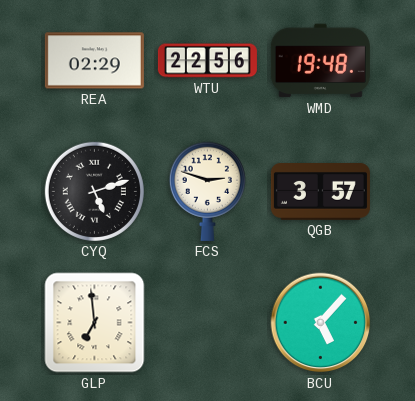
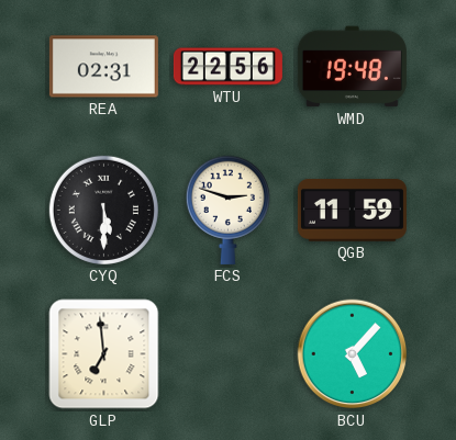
REA: 02:29 -> 02:31 (103, 67)
CYQ: 5:12 -> 5:30 (103, 210)
QGB: 3:57 -> 11:59 (352, 211)
